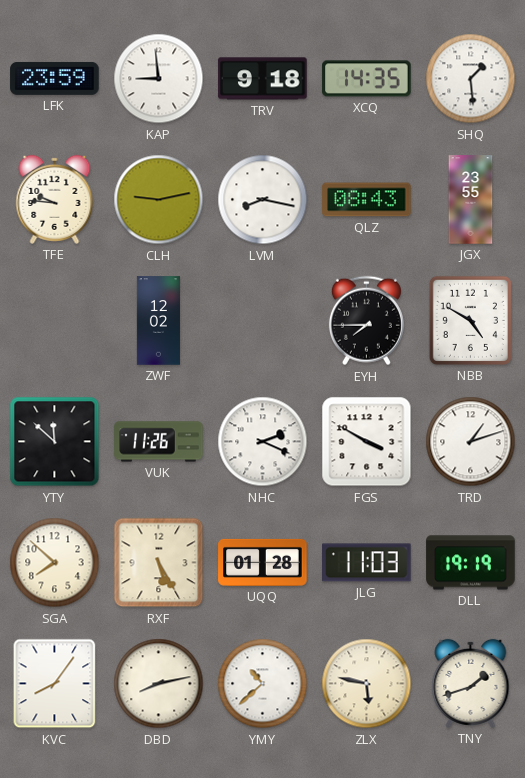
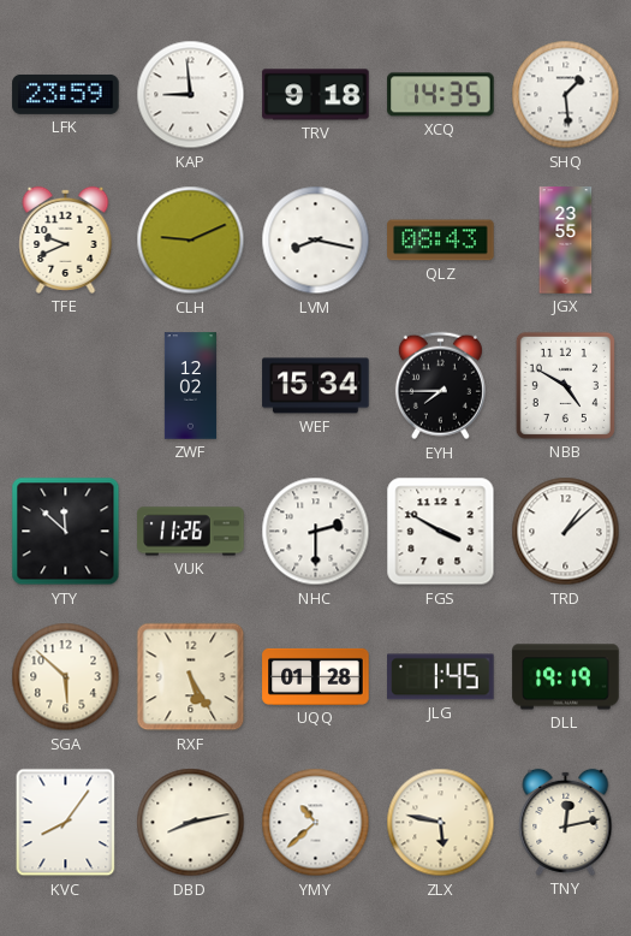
TFE: 9:46 -> 9:41 (66, 239)
CLH: 9:13 -> 9:11 (191, 241)
WEF: none -> 15:34 (316, 386)
NHC: 2:19 -> 2:30 (316, 532)
TRD: 1:12 -> 1:08 (566, 532)
SGA: 7:52 -> 5:52 (66, 677)
JLG: 11:03 -> 1:45 (441, 677)
TNY: 1:42 -> 12:13 (566, 822)
